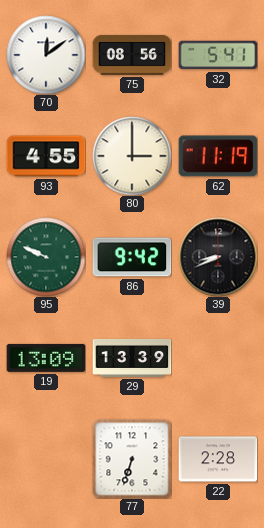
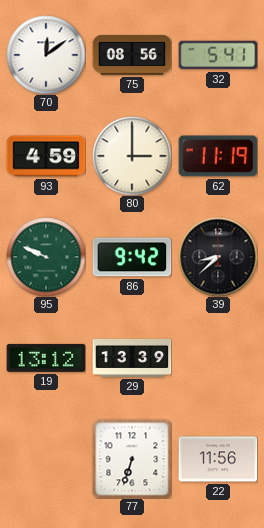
93: 4:55 -> 4:59 (46, 156)
39: 8:41 -> 8:38 (218, 257)
19: 13:09 -> 13:12 (46, 358)
22: 2:28 -> 11:56 (218, 459)
